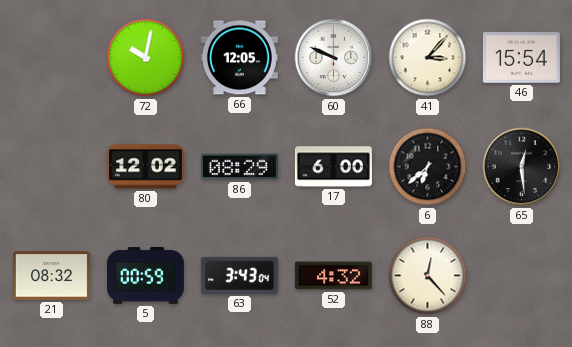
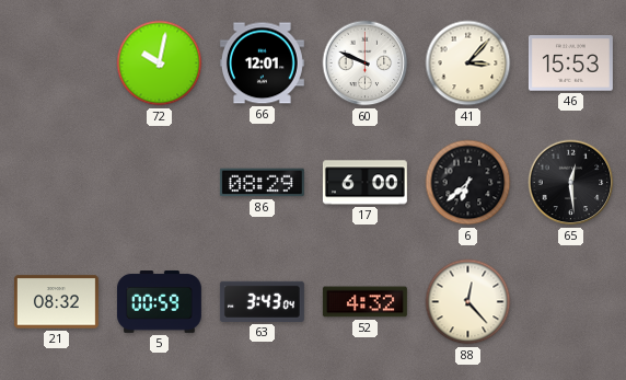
66: 12:05 -> 12:01 (262, 64)
46: 15:54 -> 15:53 (570, 64)
80: 12:02 -> none (145, 167)
